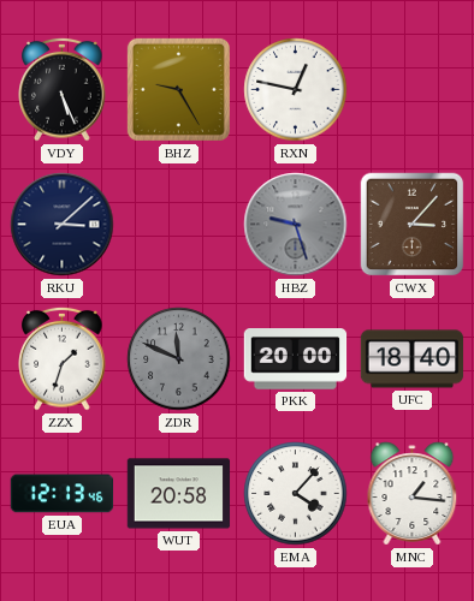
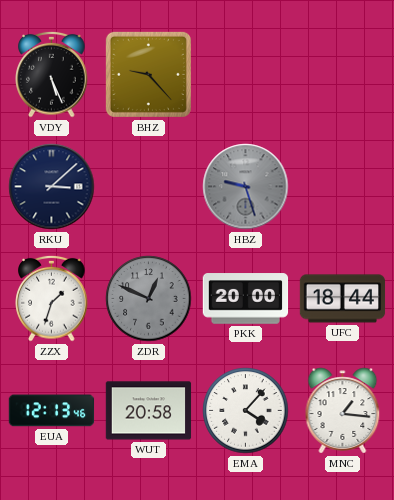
BHZ: 9:25 -> 9:23 (148, 74)
RXN: 12:47 -> none (296, 90)
CWX: 3:07 -> none (413, 225)
ZDR: 11:49 -> 12:49 (149, 299)
UFC: 18:40 -> 18:44 (343, 299)
